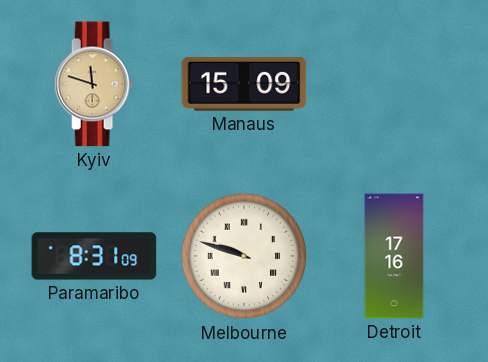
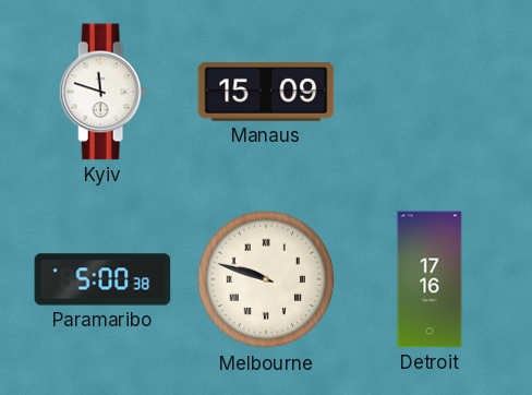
Kyiv dial: champagne -> white (102, 92)
Paramaribo: 8:31 -> 5:00 (102, 279)
